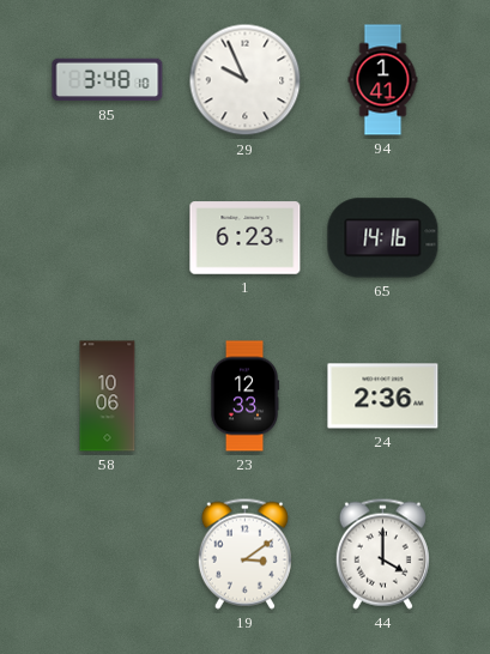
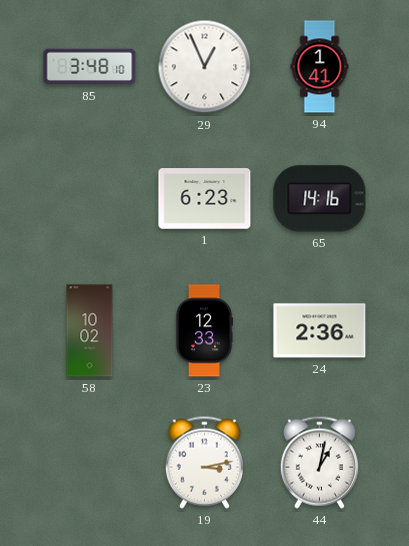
29: 9:56 -> 12:56 (205, 67)
58: 10:06 -> 10:02 (90, 331)
19: 3:09 -> 3:13 (204, 462)
44: 4:00 -> 1:02 (319, 462)
